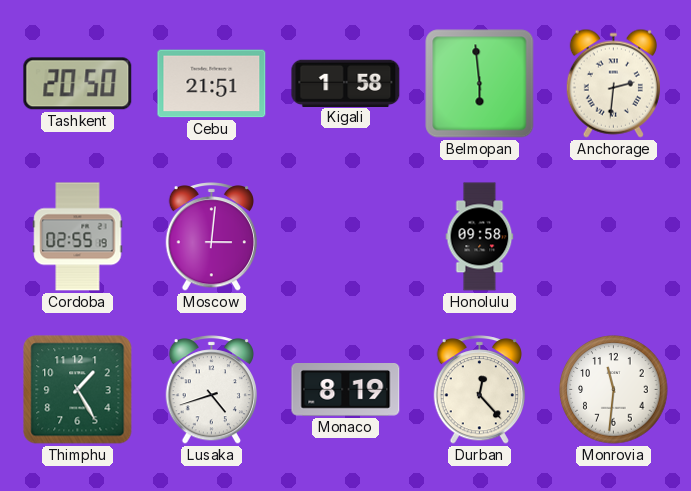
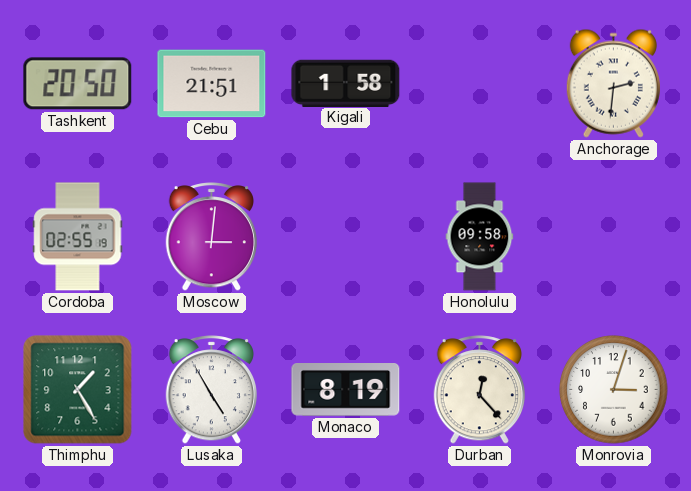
Belmopan: 5:59 -> none (480, 84)
Lusaka: 4:42 -> 4:55 (211, 390)
Monrovia: 11:31 -> 3:03 (614, 390)
